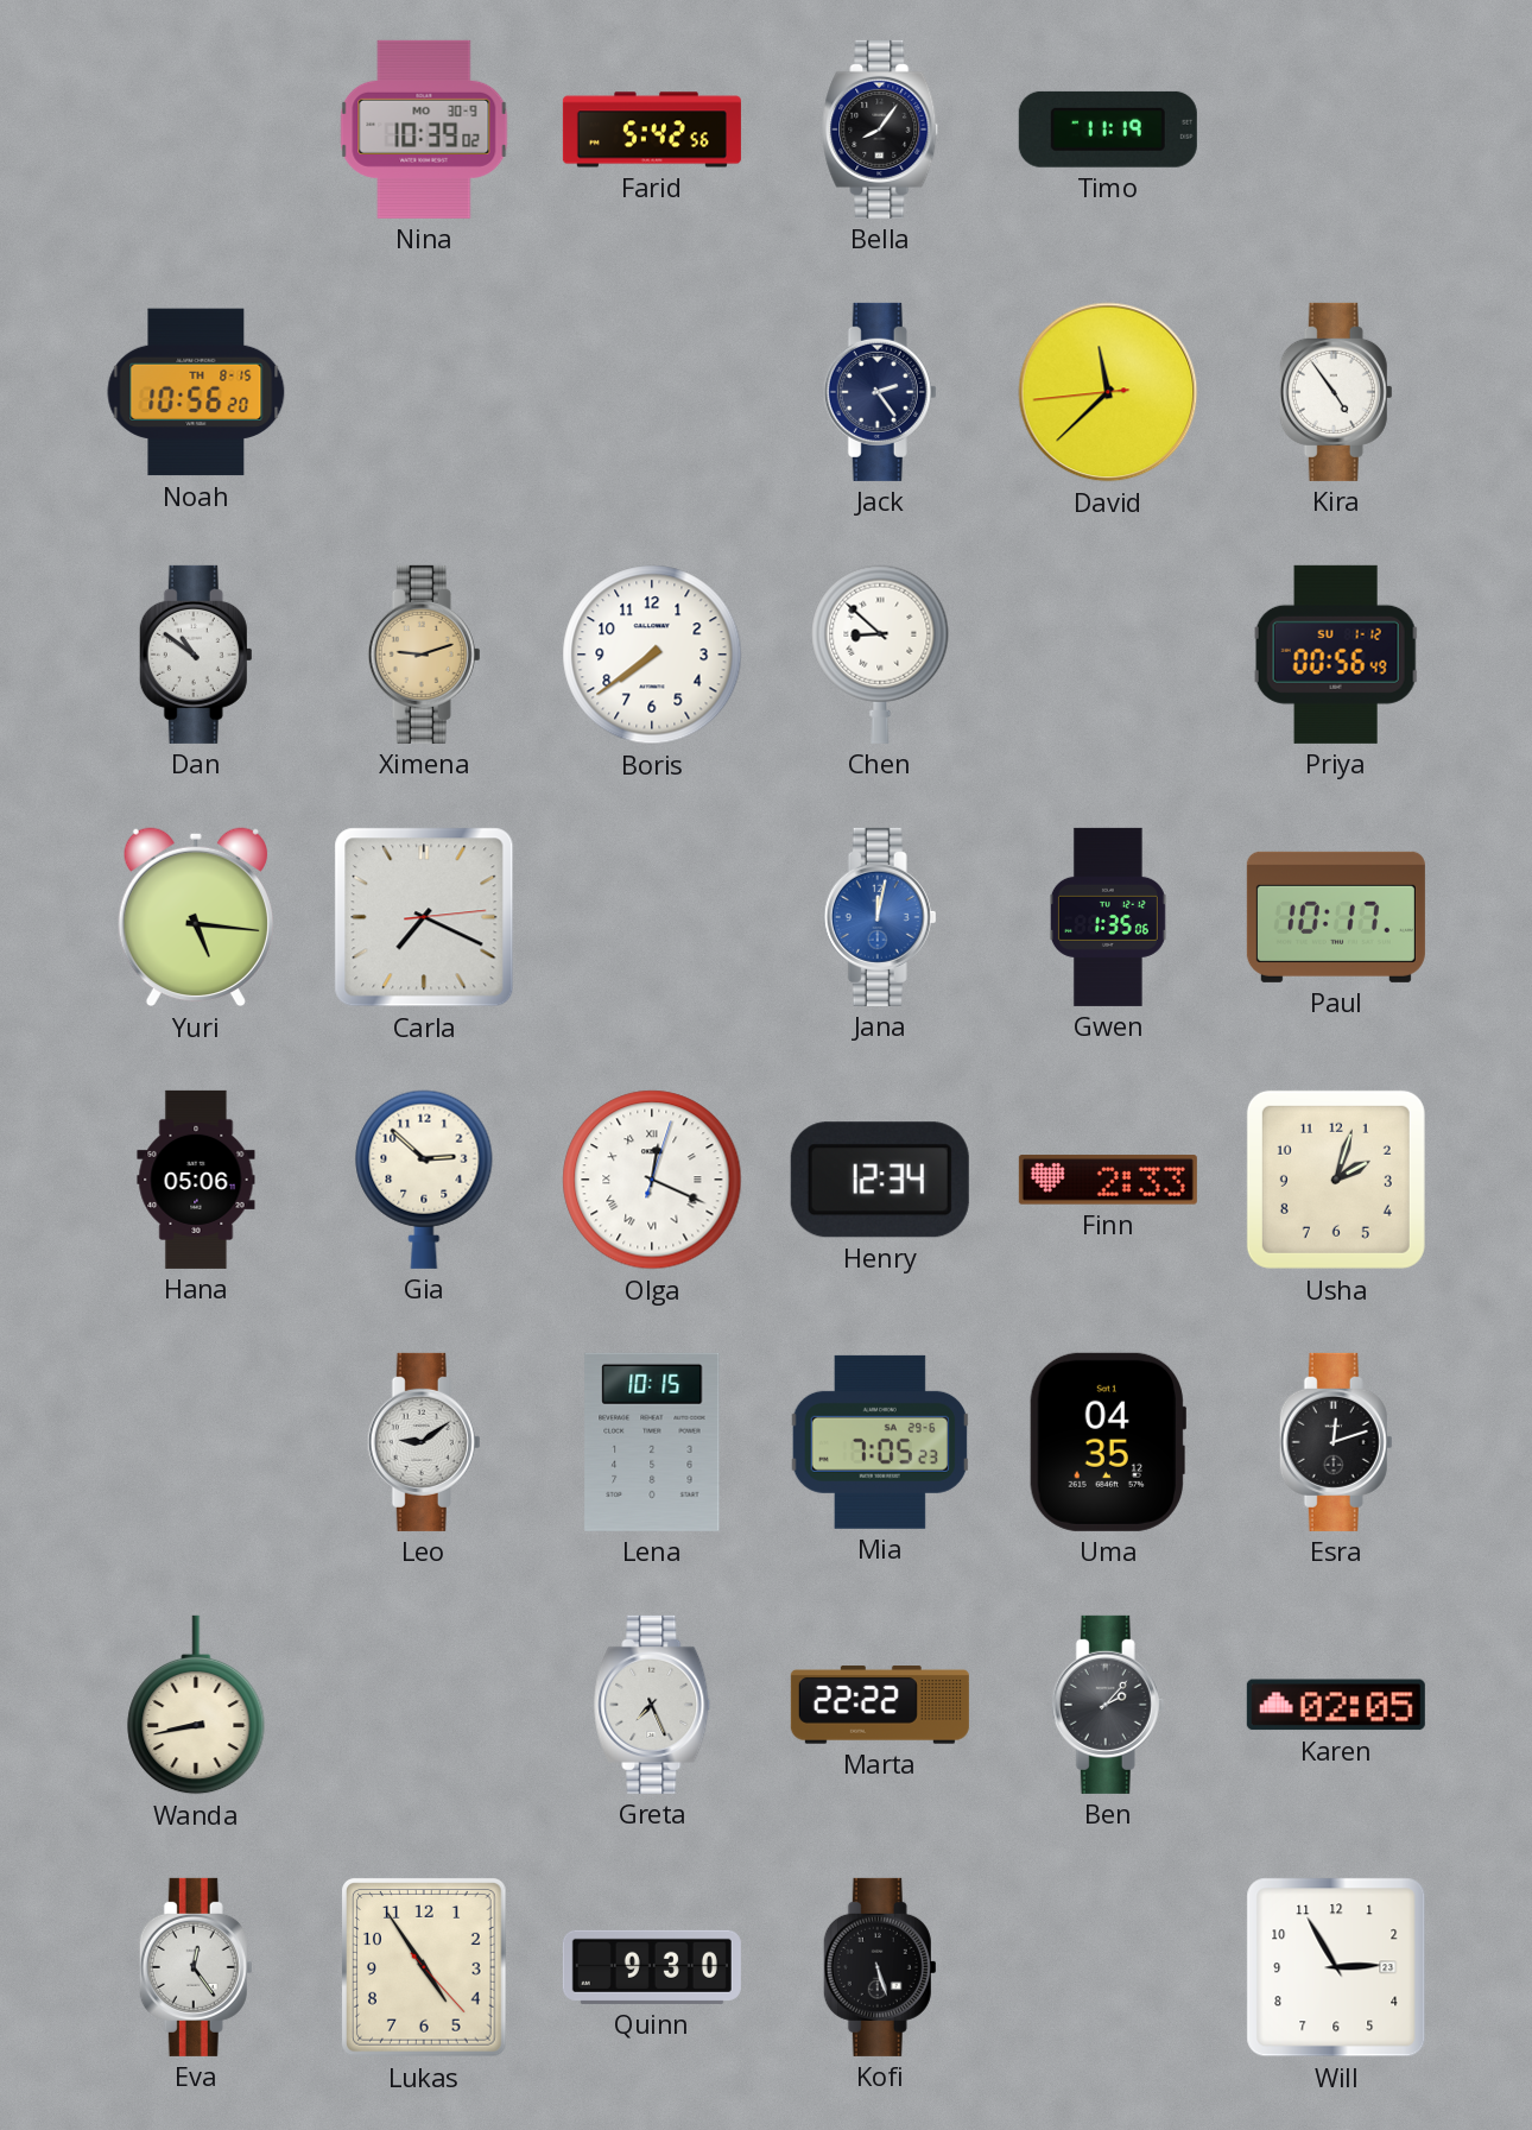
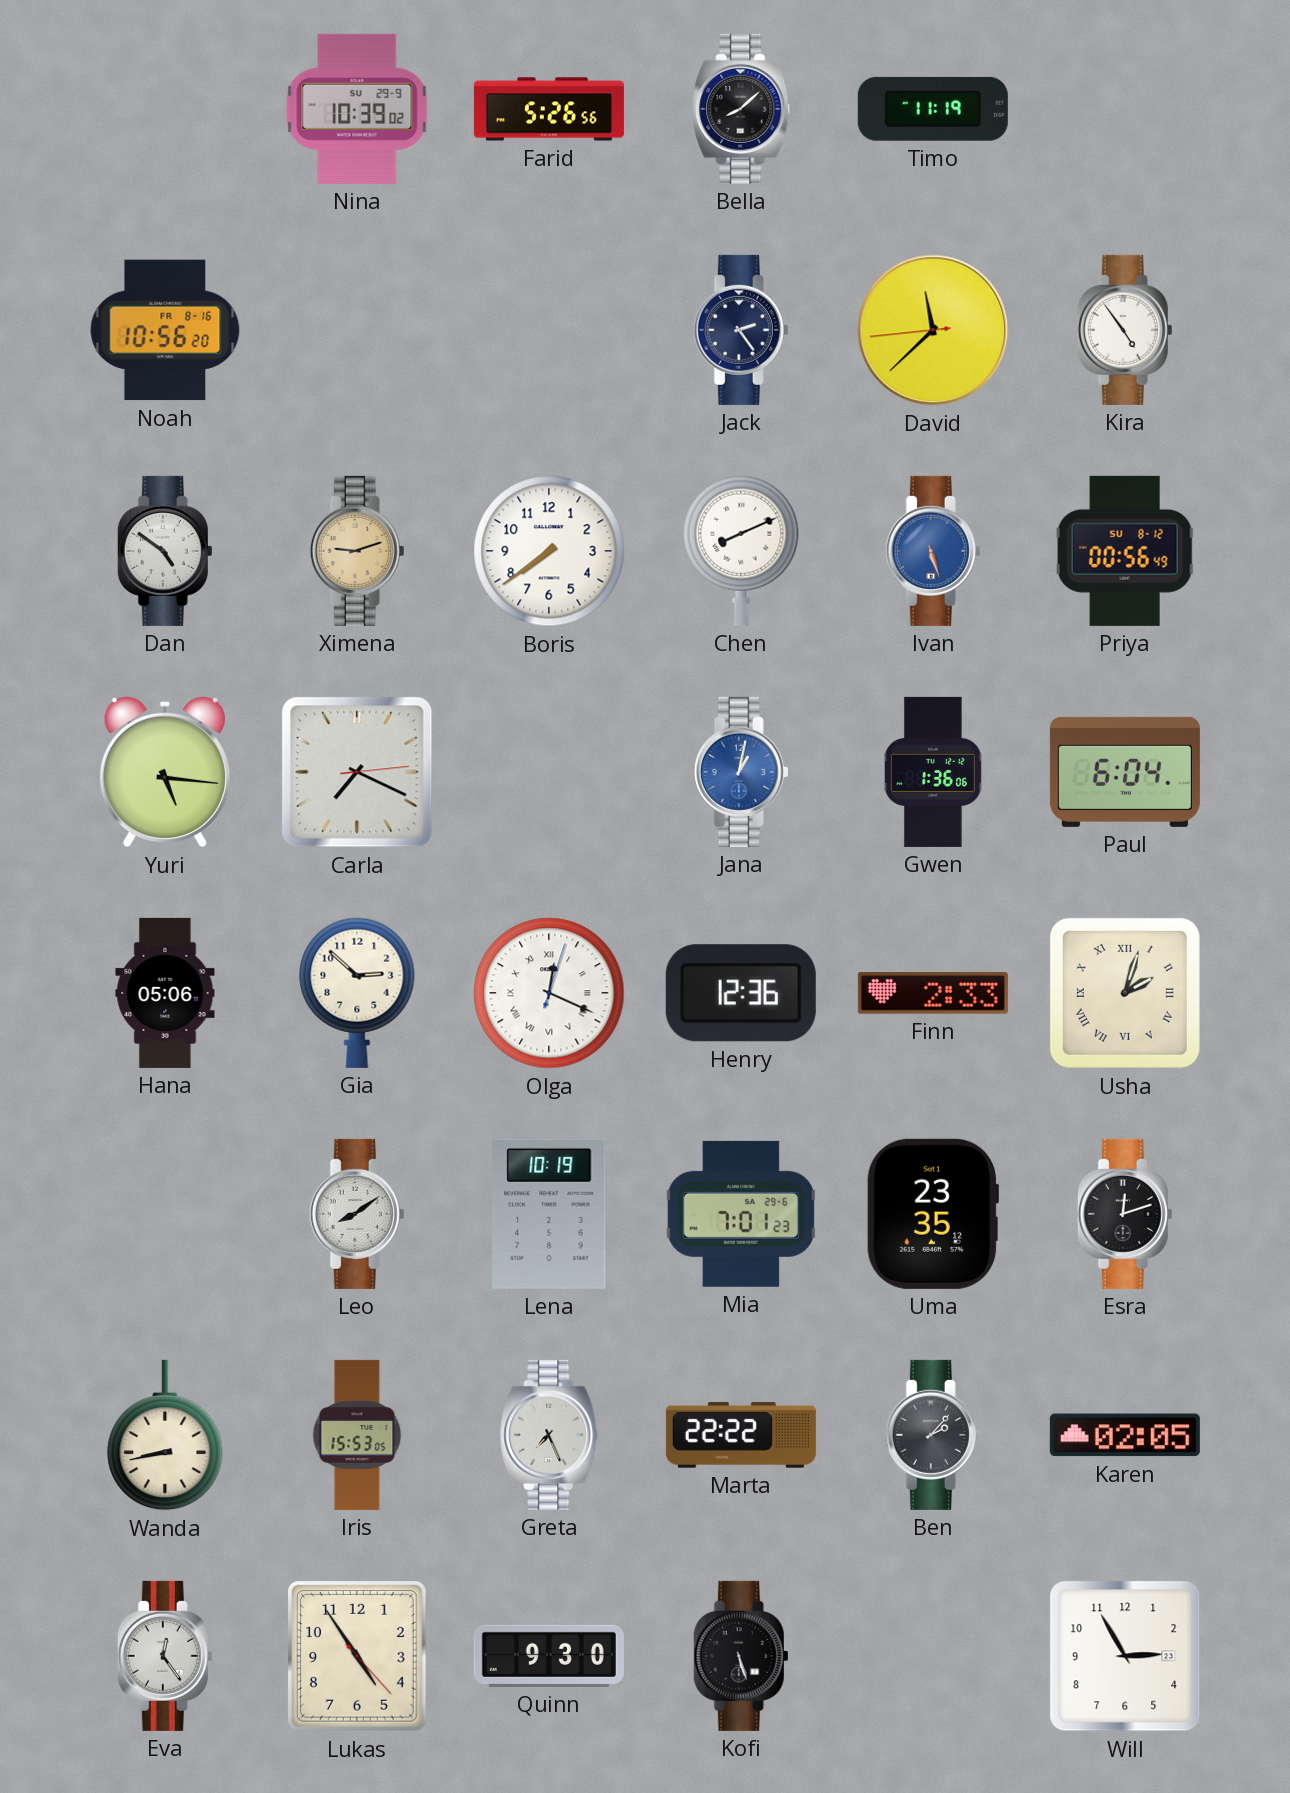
Nina date: MO 30-9 -> SU 29-9 (357, 109)
Farid: 5:42 -> 5:26 (549, 109)
Bella: 8:06 -> 8:08 (741, 109)
Noah date: TH 8-15 -> FR 8-16 (165, 330)
Dan: 10:51 -> 4:51 (165, 551)
Chen: 8:52 -> 8:11 (741, 551)
Ivan: none -> 5:27 (933, 551)
Priya date: SU 1-12 -> SU 8-12 (1125, 551)
Jana: 12:02 -> 1:02 (741, 772)
Gwen: 1:35 -> 1:36 (933, 772)
Paul: 10:17 -> 6:04 (1125, 772)
Henry: 12:34 -> 12:36 (741, 993)
Usha numerals: Arabic -> Roman (1125, 993)
Leo: 9:09 -> 8:09 (357, 1214)
Lena: 10:15 -> 10:19 (549, 1214)
Mia: 7:05 -> 7:01 (741, 1214)
Uma: 04:35 -> 23:35 (932, 1214)
Iris: none -> 15:53 (357, 1435)
